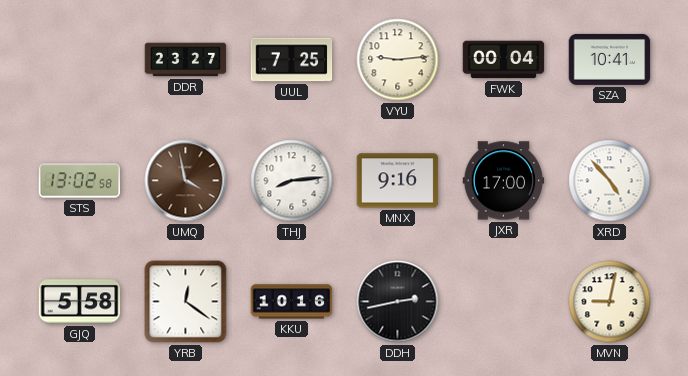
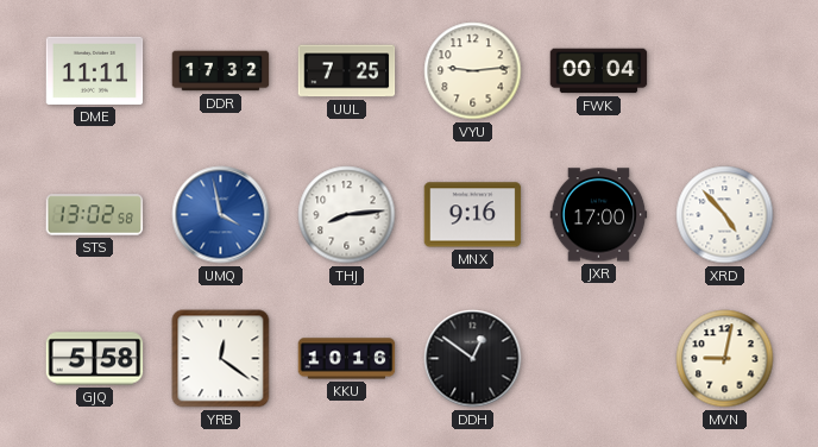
DME: none -> 11:11 (95, 70)
DDR: 23:27 -> 17:32 (221, 71)
SZA: 10:41 -> none (610, 59)
UMQ dial: brown -> blue (221, 215)
DDH: 2:43 -> 12:51 (473, 359)
